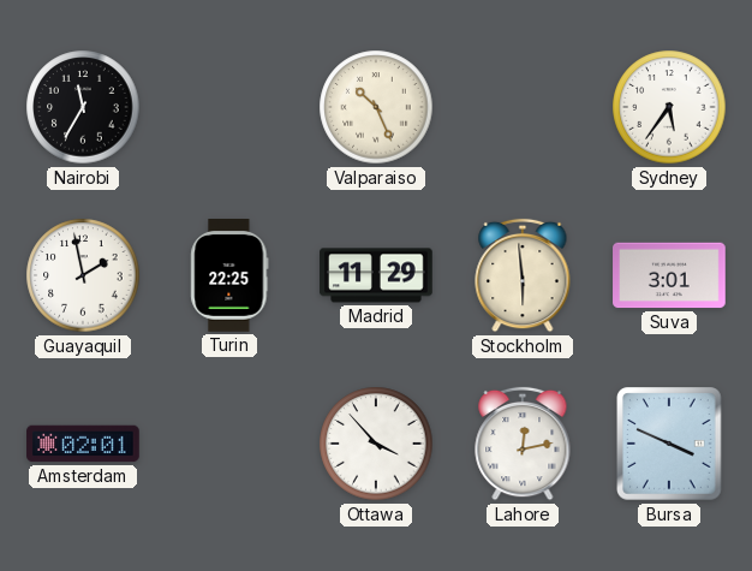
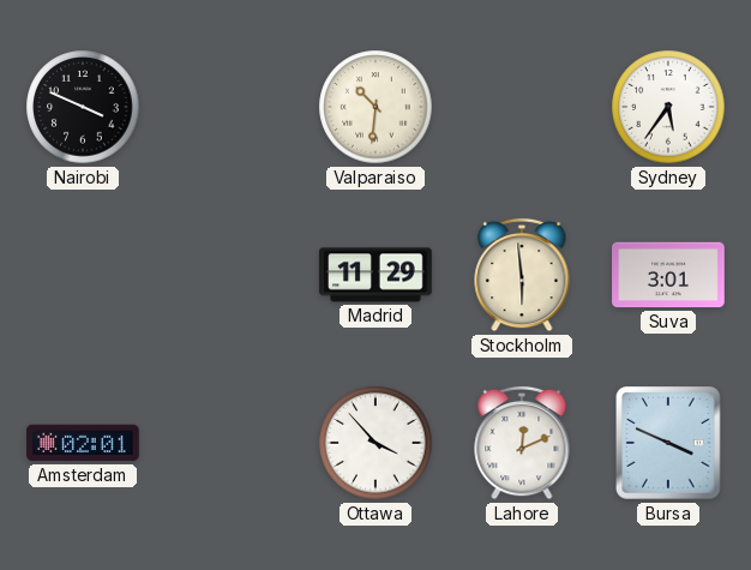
Nairobi: 11:35 -> 3:49 (83, 107)
Valparaiso: 10:26 -> 10:31 (376, 107)
Guayaquil: 1:58 -> none (83, 275)
Turin: 22:25 -> none (229, 276)
Lahore: 12:13 -> 12:11 (522, 443)
